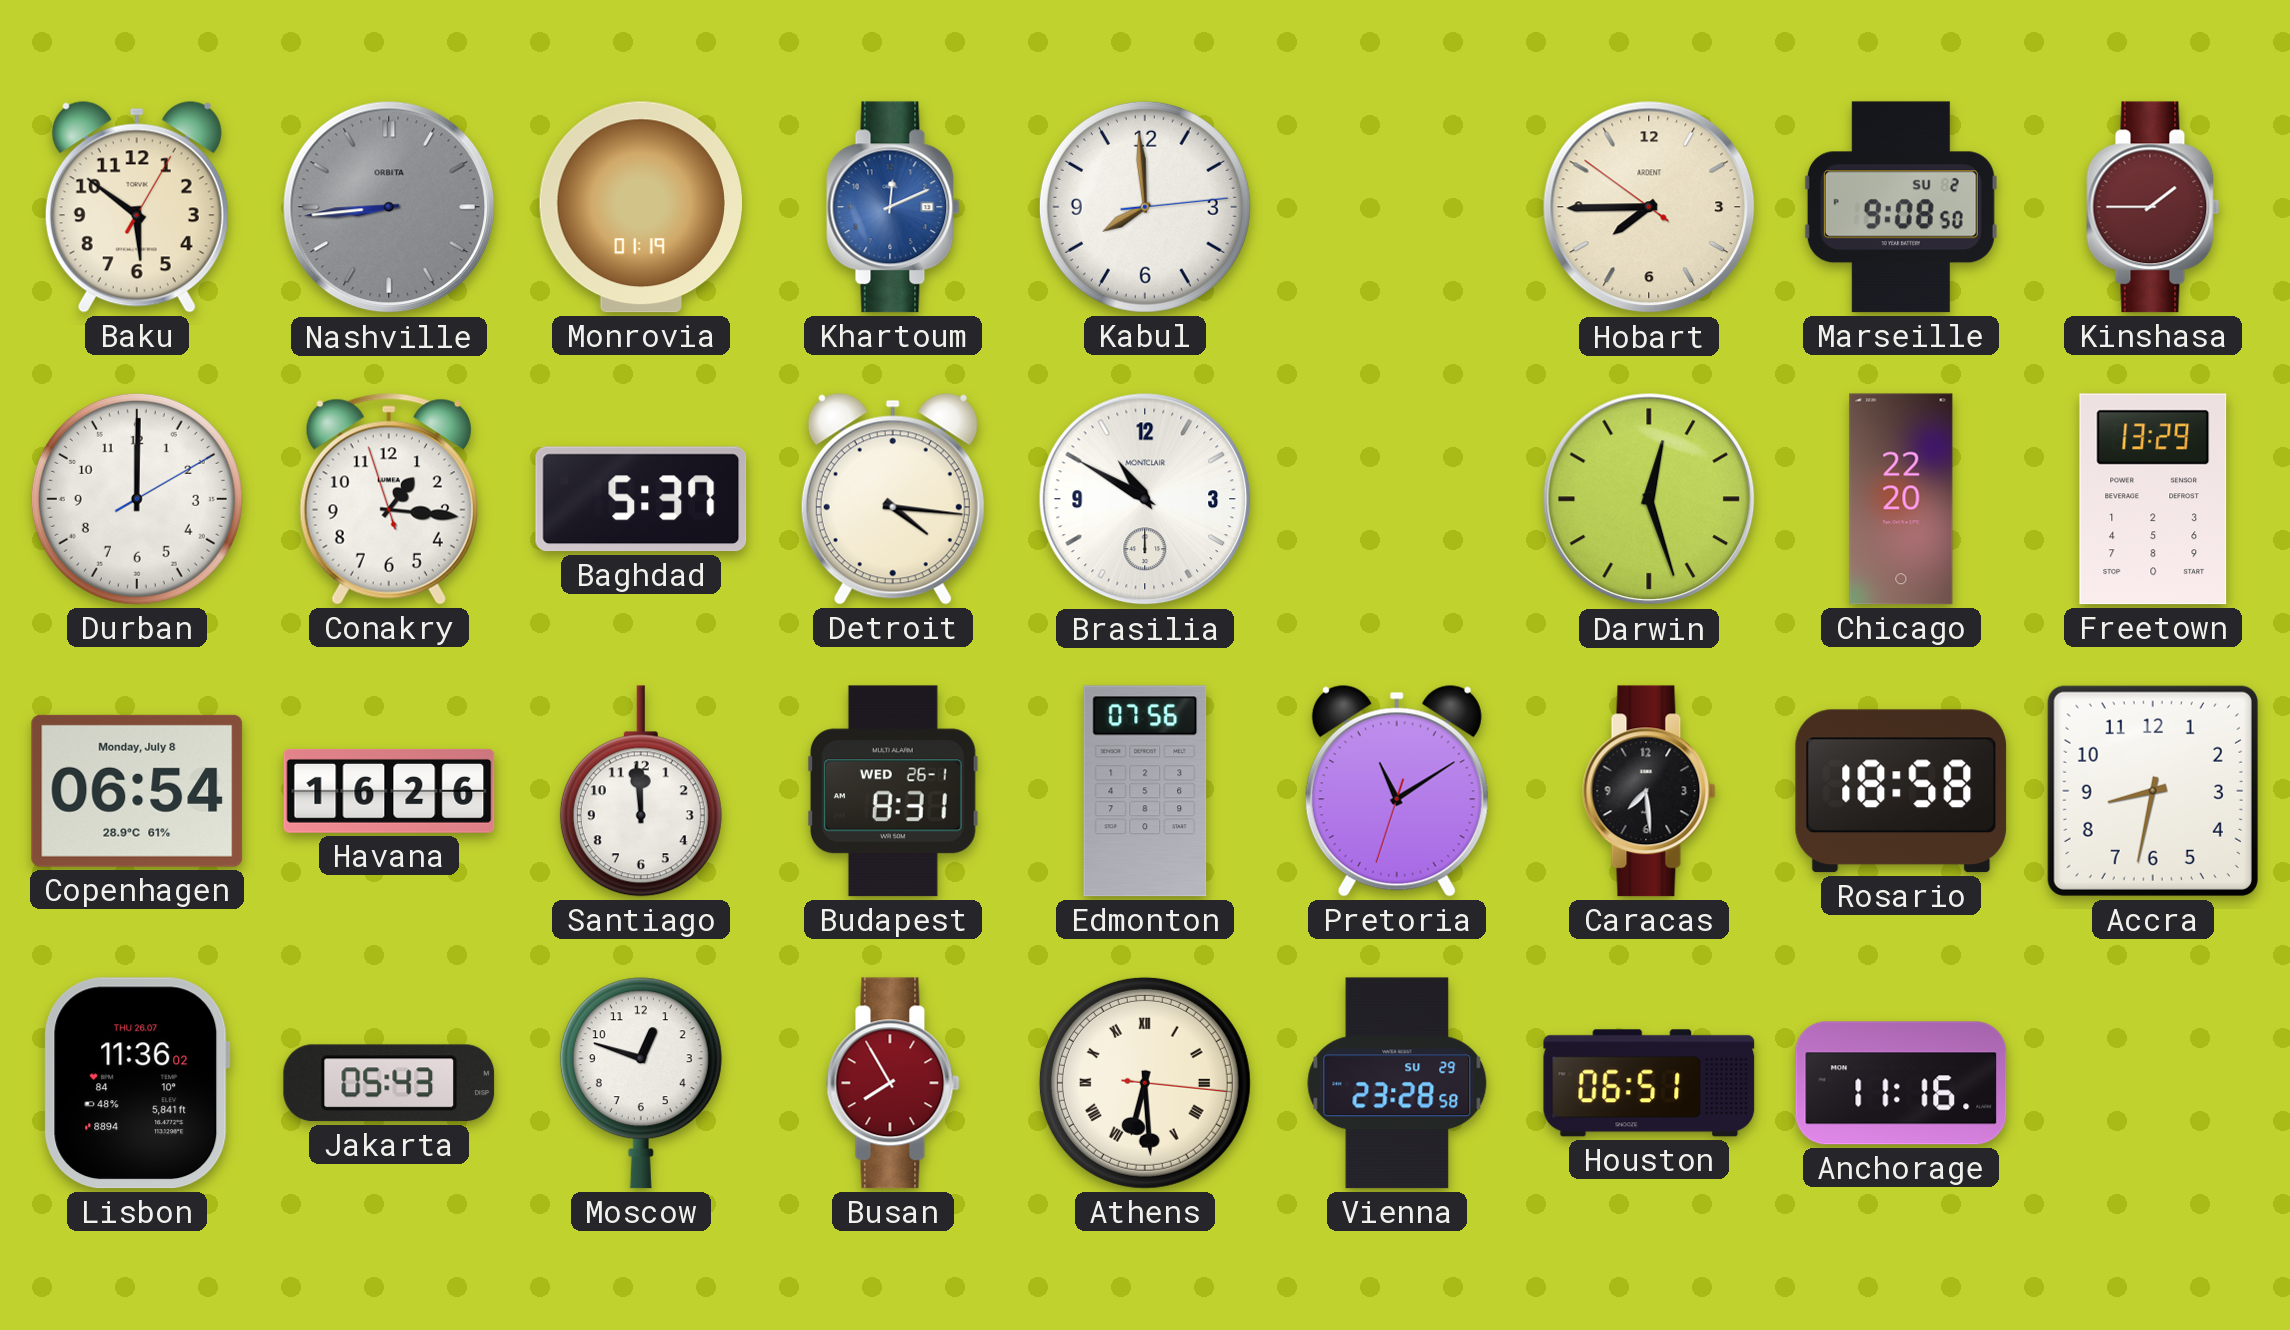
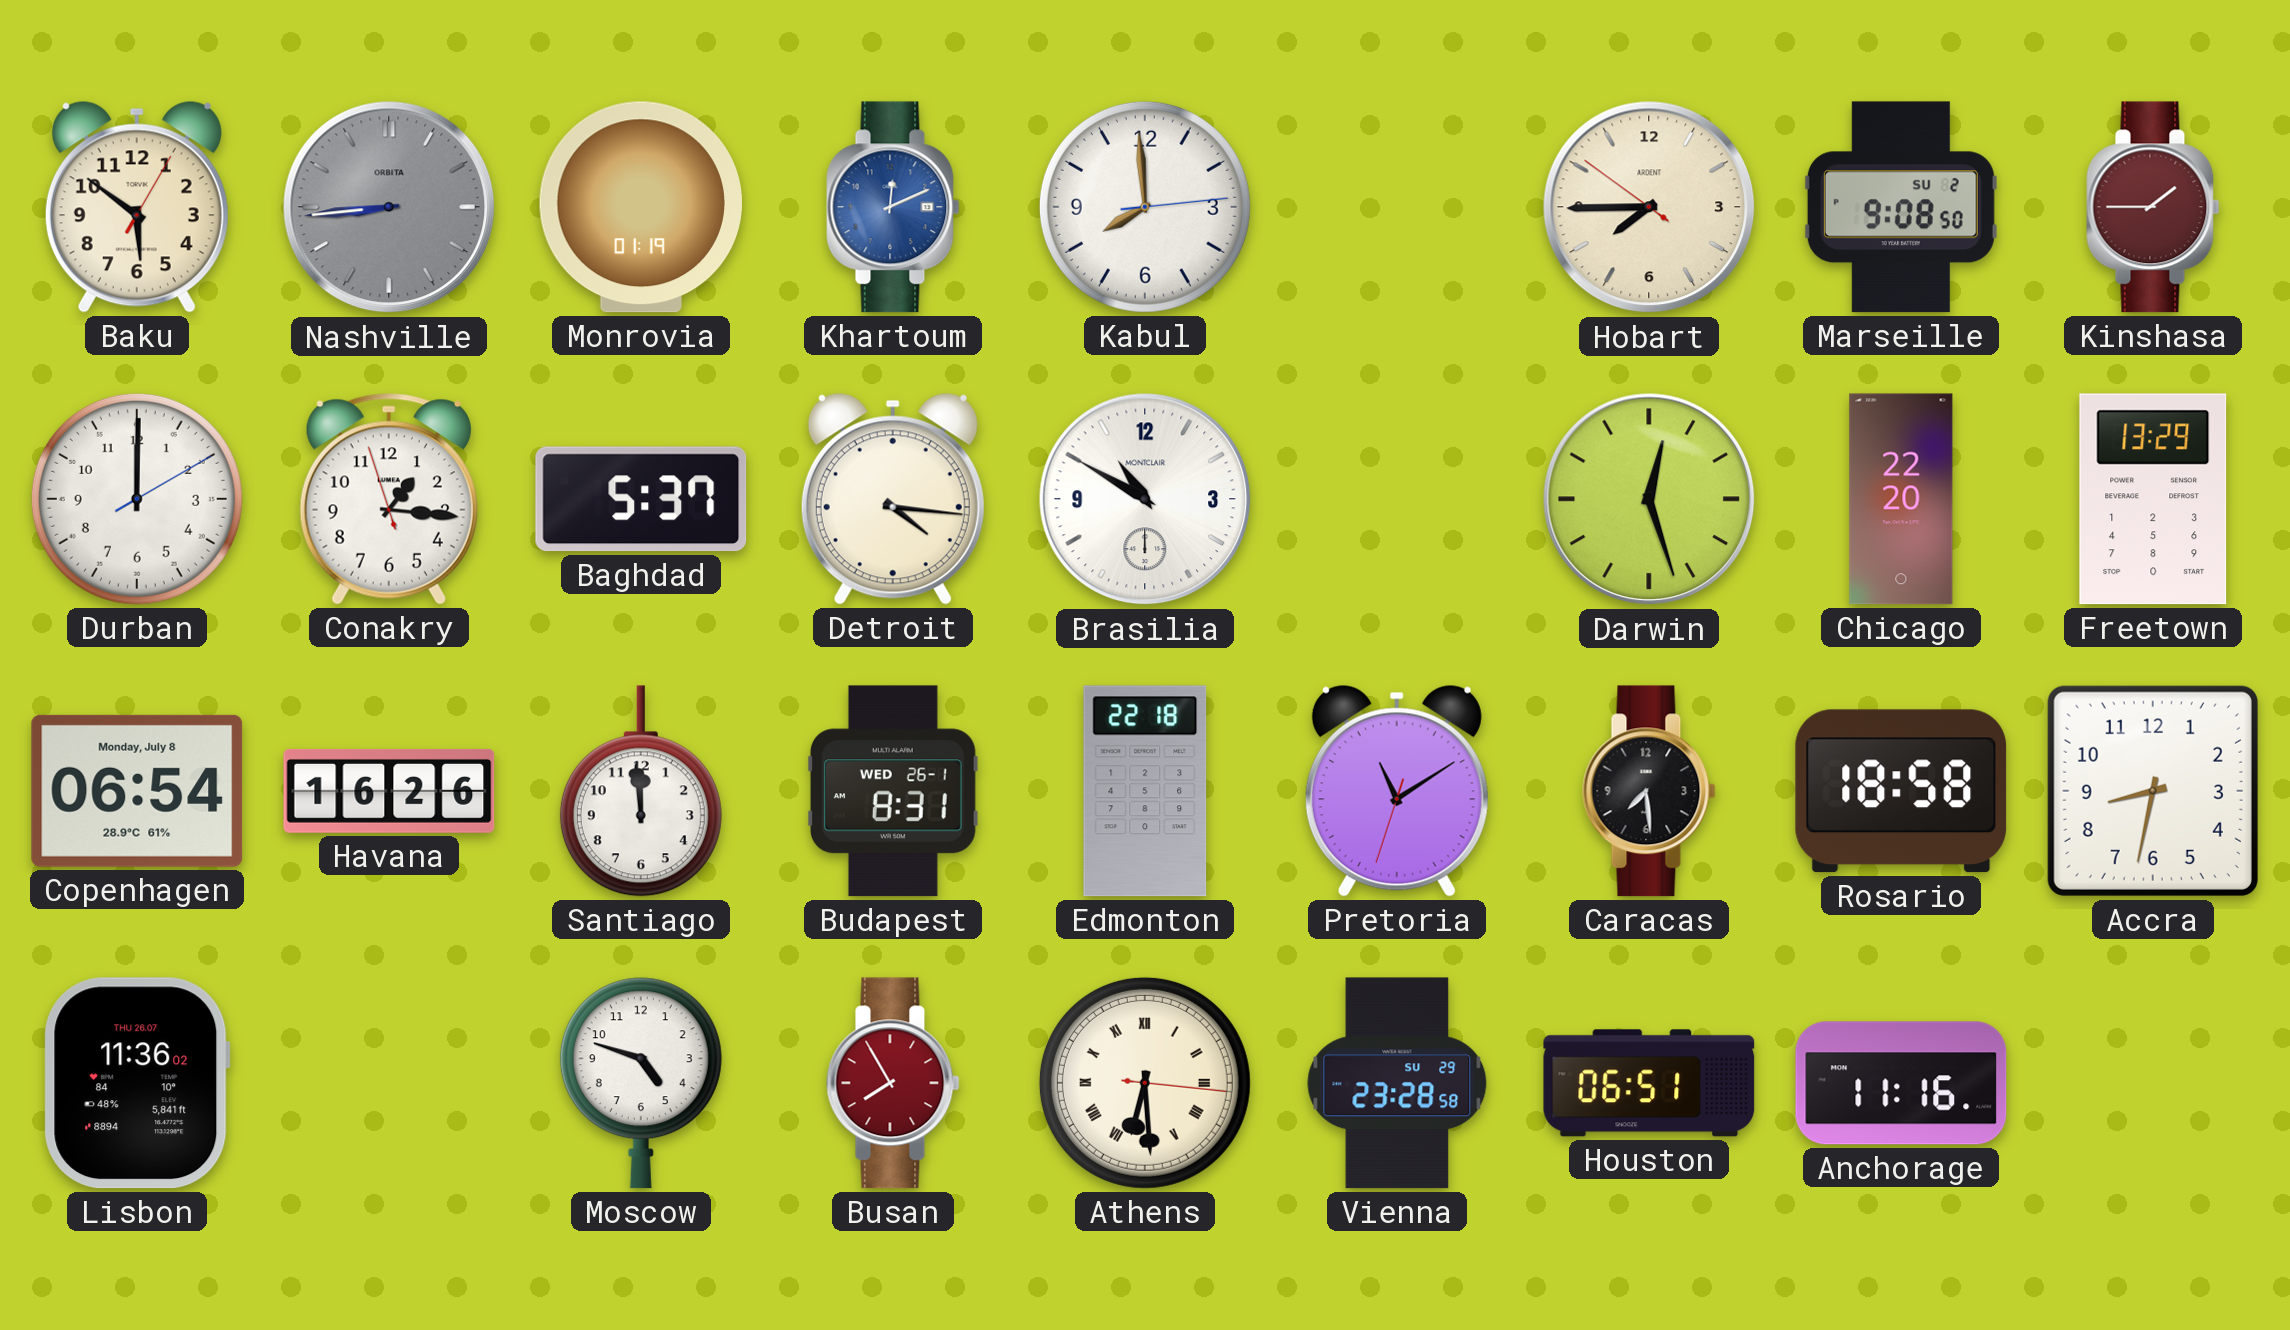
Edmonton: 07:56 -> 22:18 (1145, 791)
Jakarta: 05:43 -> none (389, 1083)
Moscow: 12:48 -> 4:48 (641, 1083)
